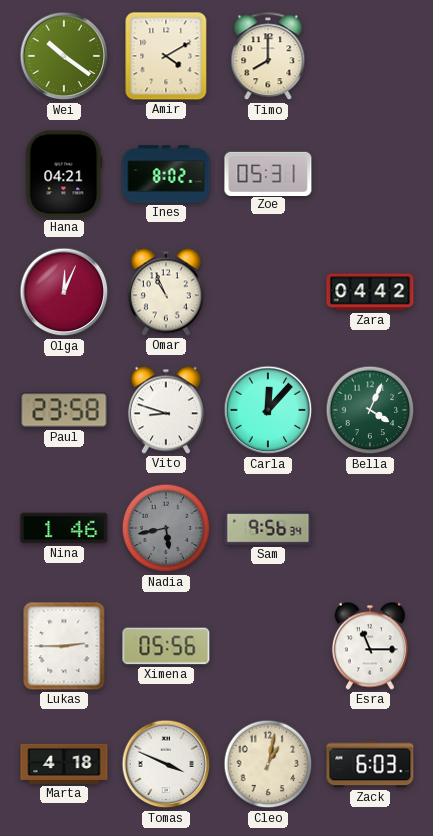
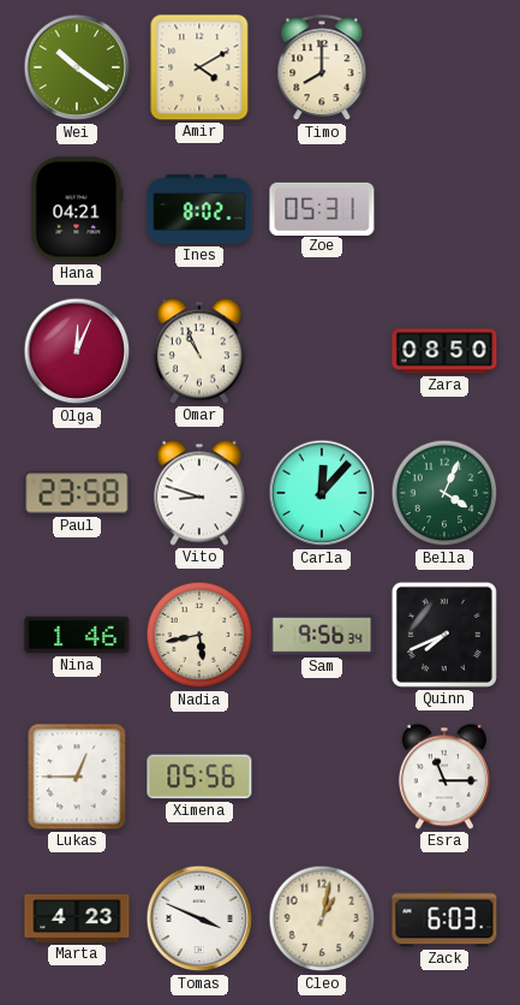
Zara: 04:42 -> 08:50 (444, 351)
Nadia dial: grey -> cream (199, 635)
Quinn: none -> 7:41 (444, 635)
Lukas: 2:45 -> 12:45 (77, 777)
Marta: 4:18 -> 4:23 (77, 918)
